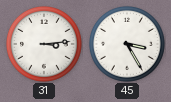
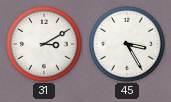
31: 3:14 -> 3:10 (44, 44)
